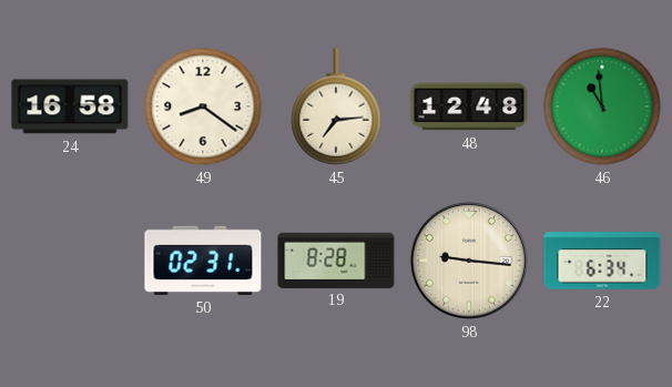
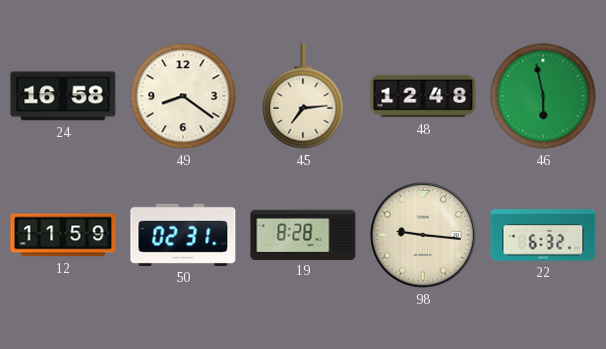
46: 10:59 -> 5:58 (543, 96)
12: none -> 11:59 (63, 235)
22: 6:34 -> 6:32 (543, 235)
